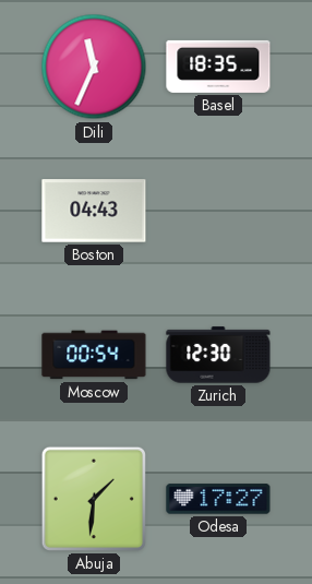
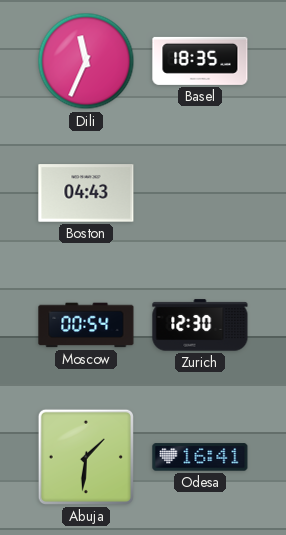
Odesa: 17:27 -> 16:41 (200, 457)
